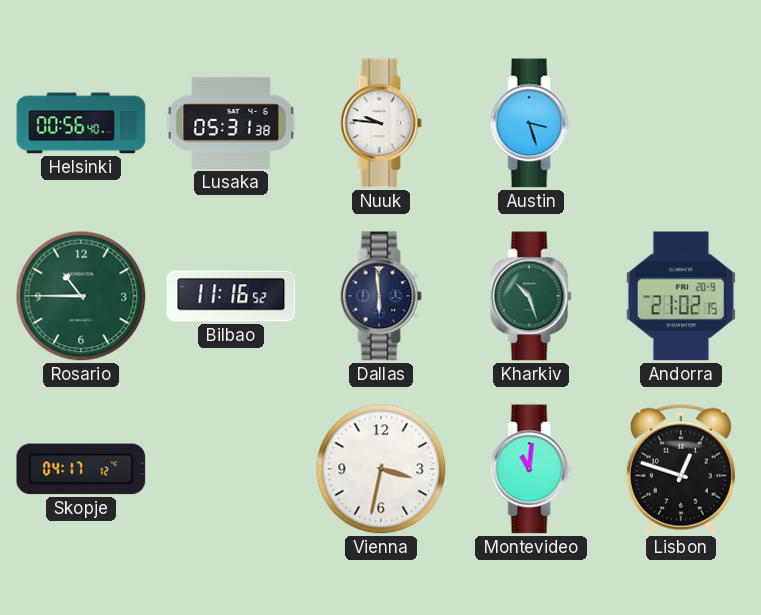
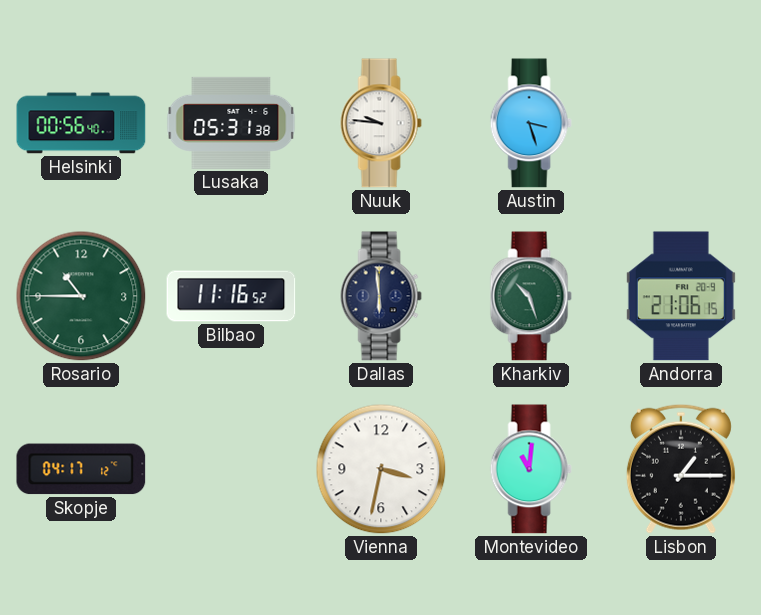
Andorra: 21:02 -> 21:06 (681, 296)
Lisbon: 12:48 -> 1:15 (681, 469)
